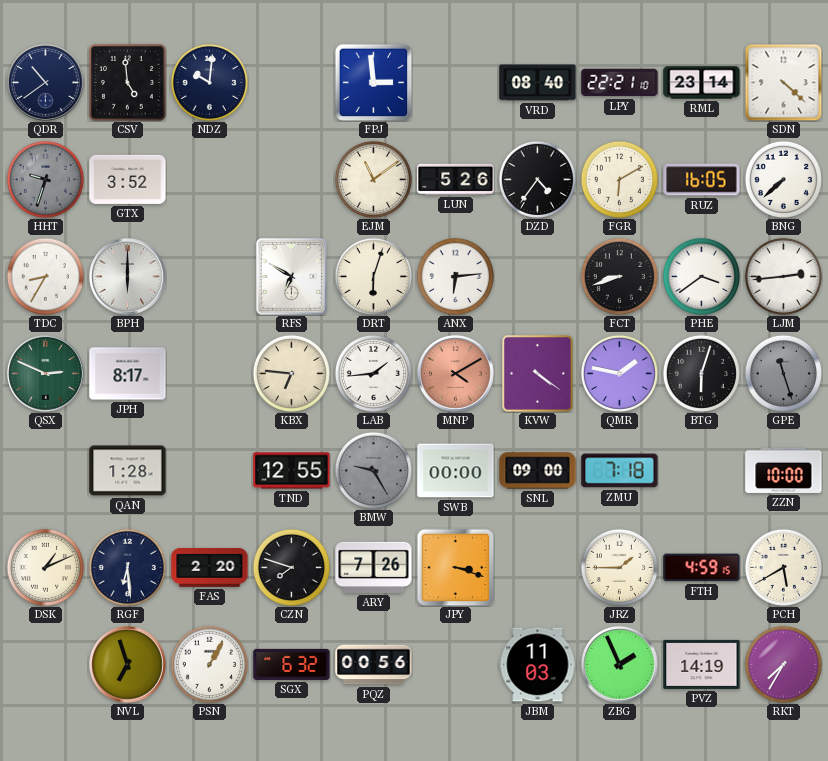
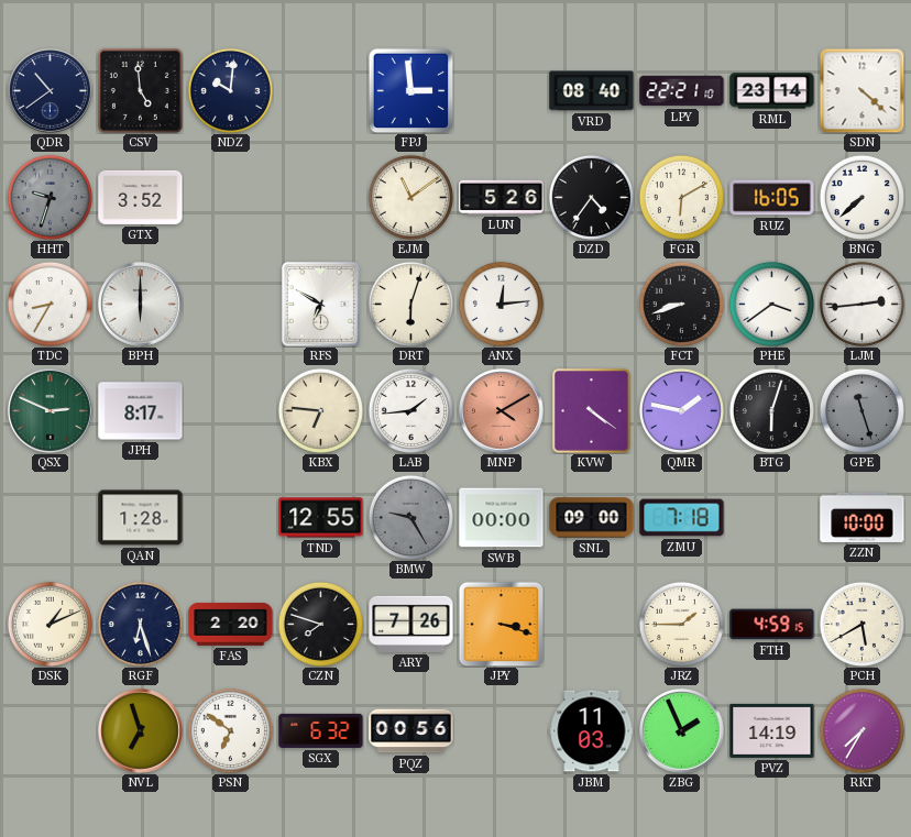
ANX: 6:14 -> 12:14 (501, 304)
RGF: 6:29 -> 6:27 (140, 624)
PSN: 1:05 -> 6:51 (230, 730)
